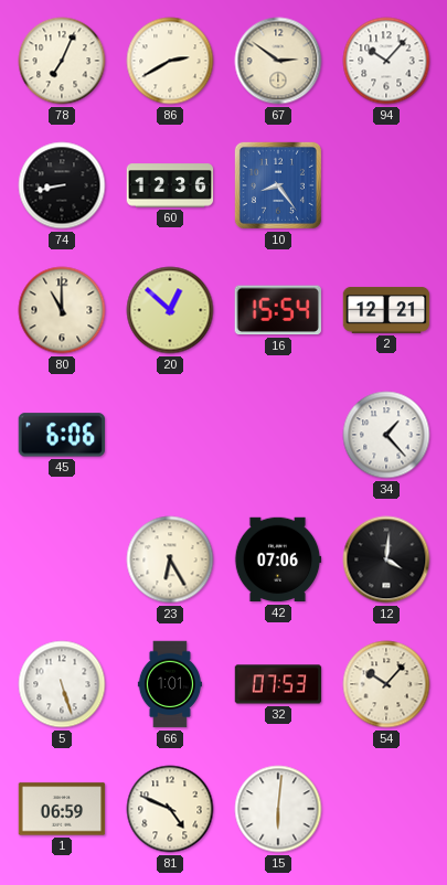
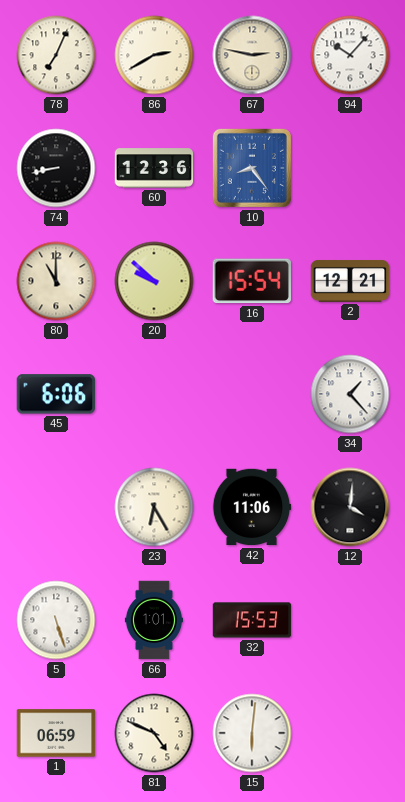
67: 2:51 -> 2:47 (252, 55)
20: 12:52 -> 9:52 (154, 281)
42: 07:06 -> 11:06 (252, 507)
32: 07:53 -> 15:53 (252, 620)
54: 10:07 -> none (386, 684)
